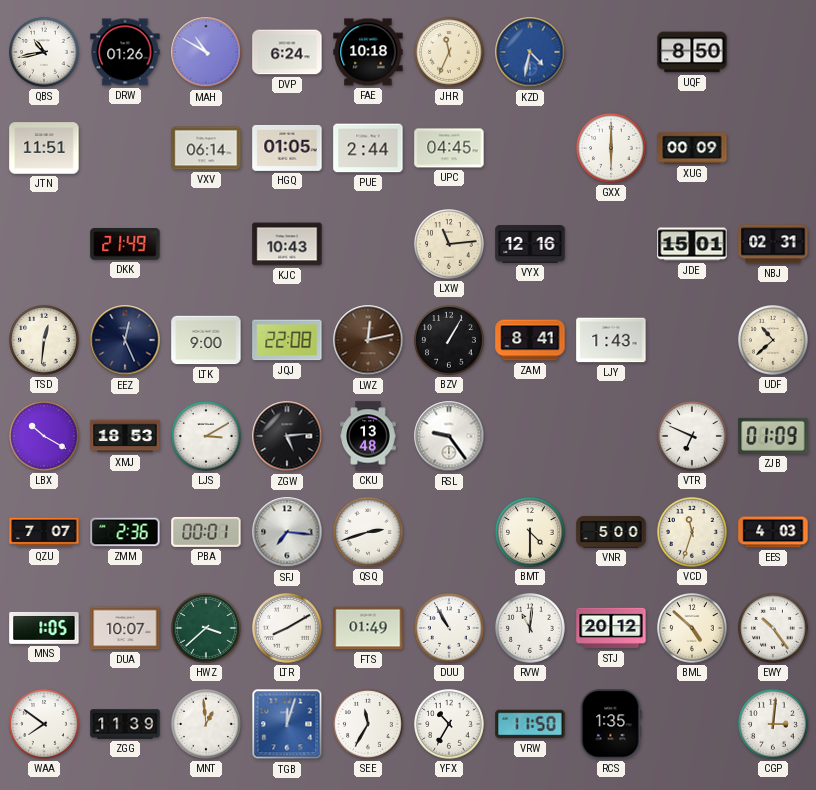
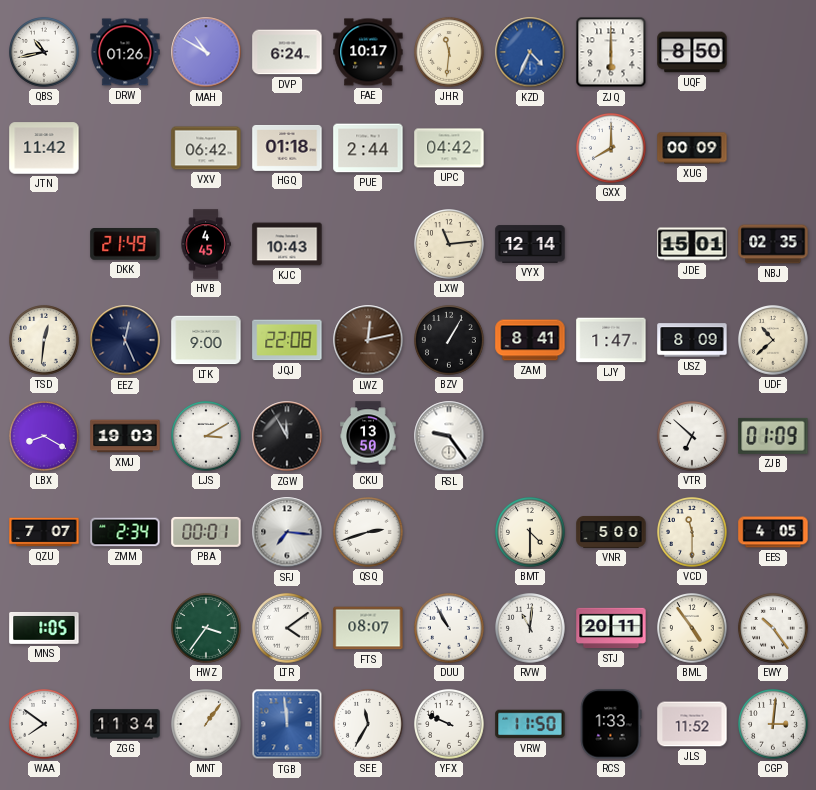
FAE: 10:18 -> 10:17 (368, 52)
JHR: 11:34 -> 11:31 (450, 53)
KZD: 4:32 -> 4:34 (530, 52)
ZJQ: none -> 6:00 (611, 52)
JTN: 11:51 -> 11:42 (44, 148)
VXV: 06:14 -> 06:42 (206, 148)
HGQ: 01:05 -> 01:18 (287, 148)
UPC: 04:45 -> 04:42 (449, 148)
GXX: 6:00 -> 8:00 (612, 149)
HVB: none -> 4:45 (206, 244)
VYX: 12:16 -> 12:14 (530, 244)
NBJ: 02:31 -> 02:35 (773, 244)
LJY: 1:43 -> 1:47 (611, 340)
USZ: none -> 8:09 (692, 340)
LBX: 10:20 -> 8:20 (45, 437)
XMJ: 18:53 -> 19:03 (125, 436)
ZGW: 5:14 -> 11:55 (287, 436)
CKU: 13:48 -> 13:50 (368, 436)
VTR: 6:49 -> 6:52 (693, 437)
ZMM: 2:36 -> 2:34 (125, 532)
VCD: 11:33 -> 11:30 (693, 533)
EES: 4:03 -> 4:05 (773, 532)
DUA: 10:07 -> none (125, 628)
HWZ: 3:38 -> 3:36 (207, 629)
LTR: 8:10 -> 4:09 (288, 629)
FTS: 01:49 -> 08:07 (368, 628)
STJ: 20:12 -> 20:11 (611, 628)
BML: 4:52 -> 4:54 (693, 629)
ZGG: 11:39 -> 11:34 (125, 724)
MNT: 12:59 -> 1:06 (207, 725)
TGB: 12:03 -> 11:59 (287, 724)
YFX: 10:35 -> 9:49 (450, 725)
RCS: 1:35 -> 1:33 (611, 724)
JLS: none -> 11:52 (692, 724)
